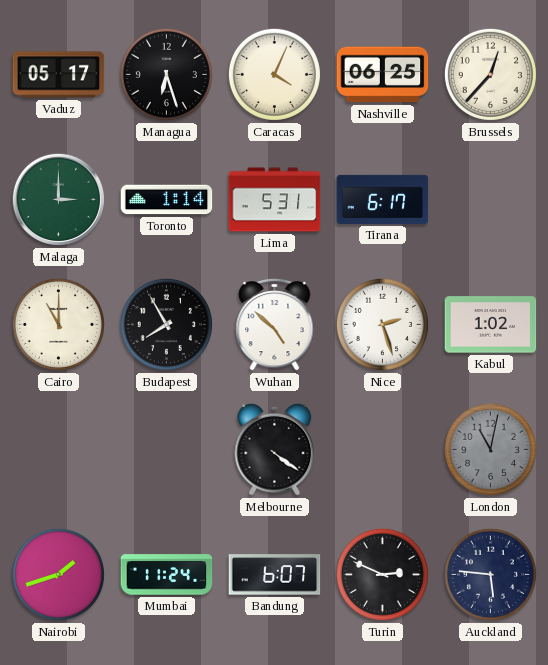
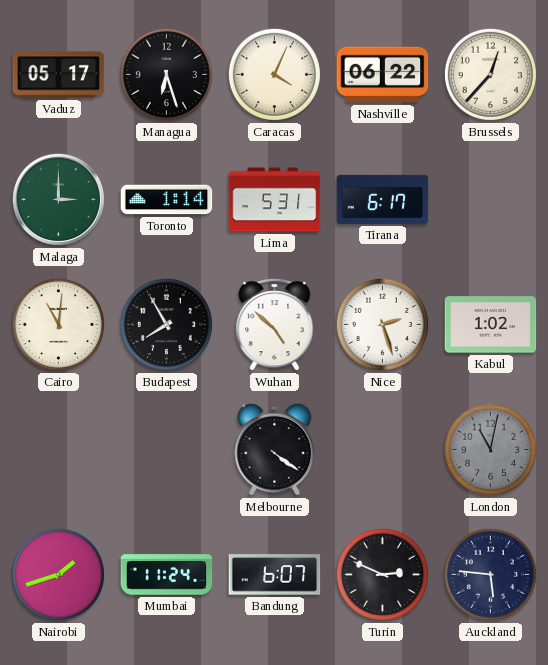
Nashville: 06:25 -> 06:22 (383, 75)
Cairo: 11:00 -> 11:01 (58, 324)
